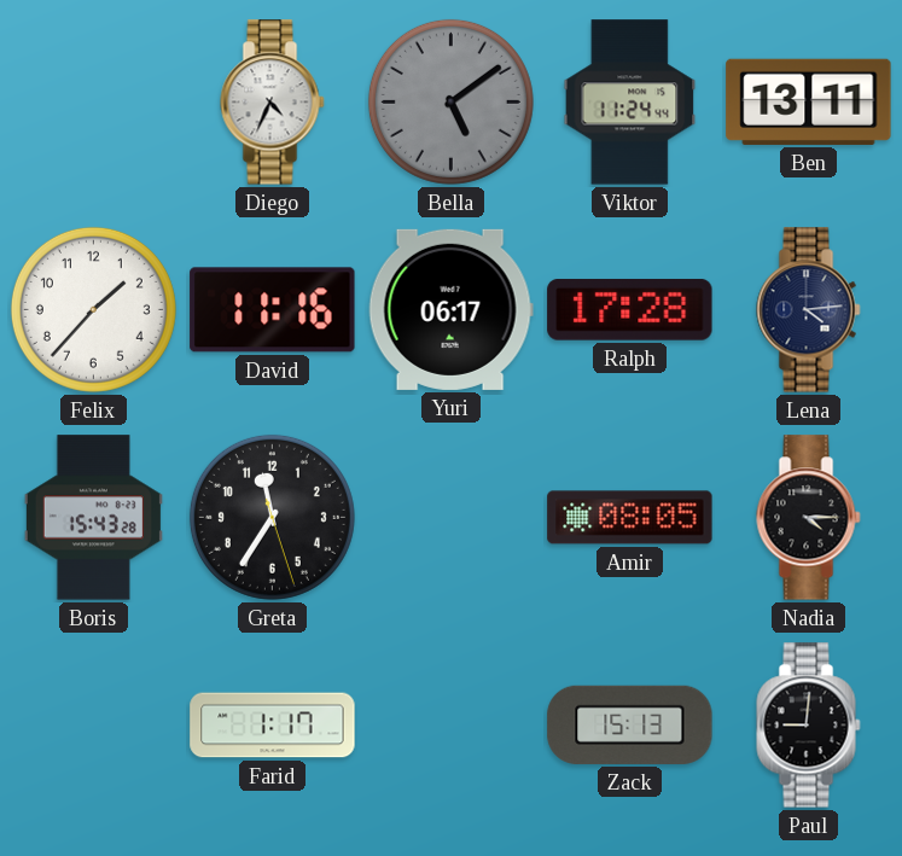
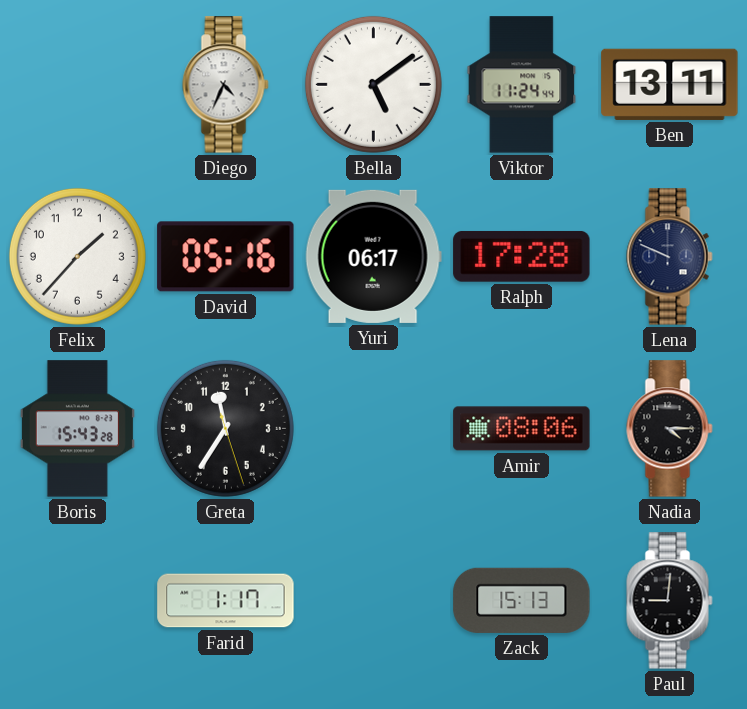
Bella dial: grey -> white (373, 84)
David: 11:16 -> 05:16 (226, 257)
Lena: 4:14 -> 9:49 (670, 257)
Amir: 08:05 -> 08:06 (522, 429)
